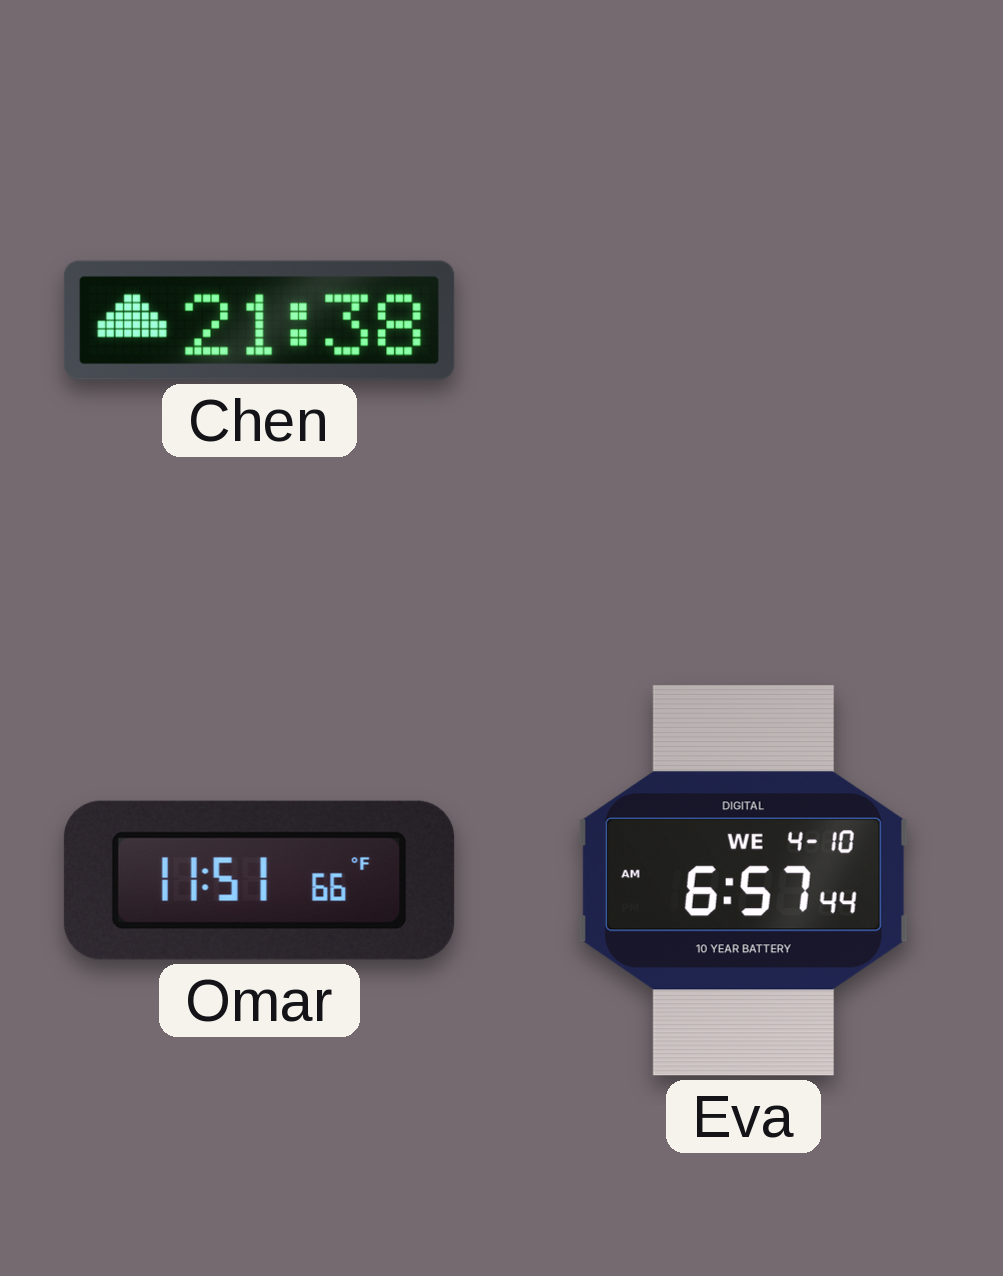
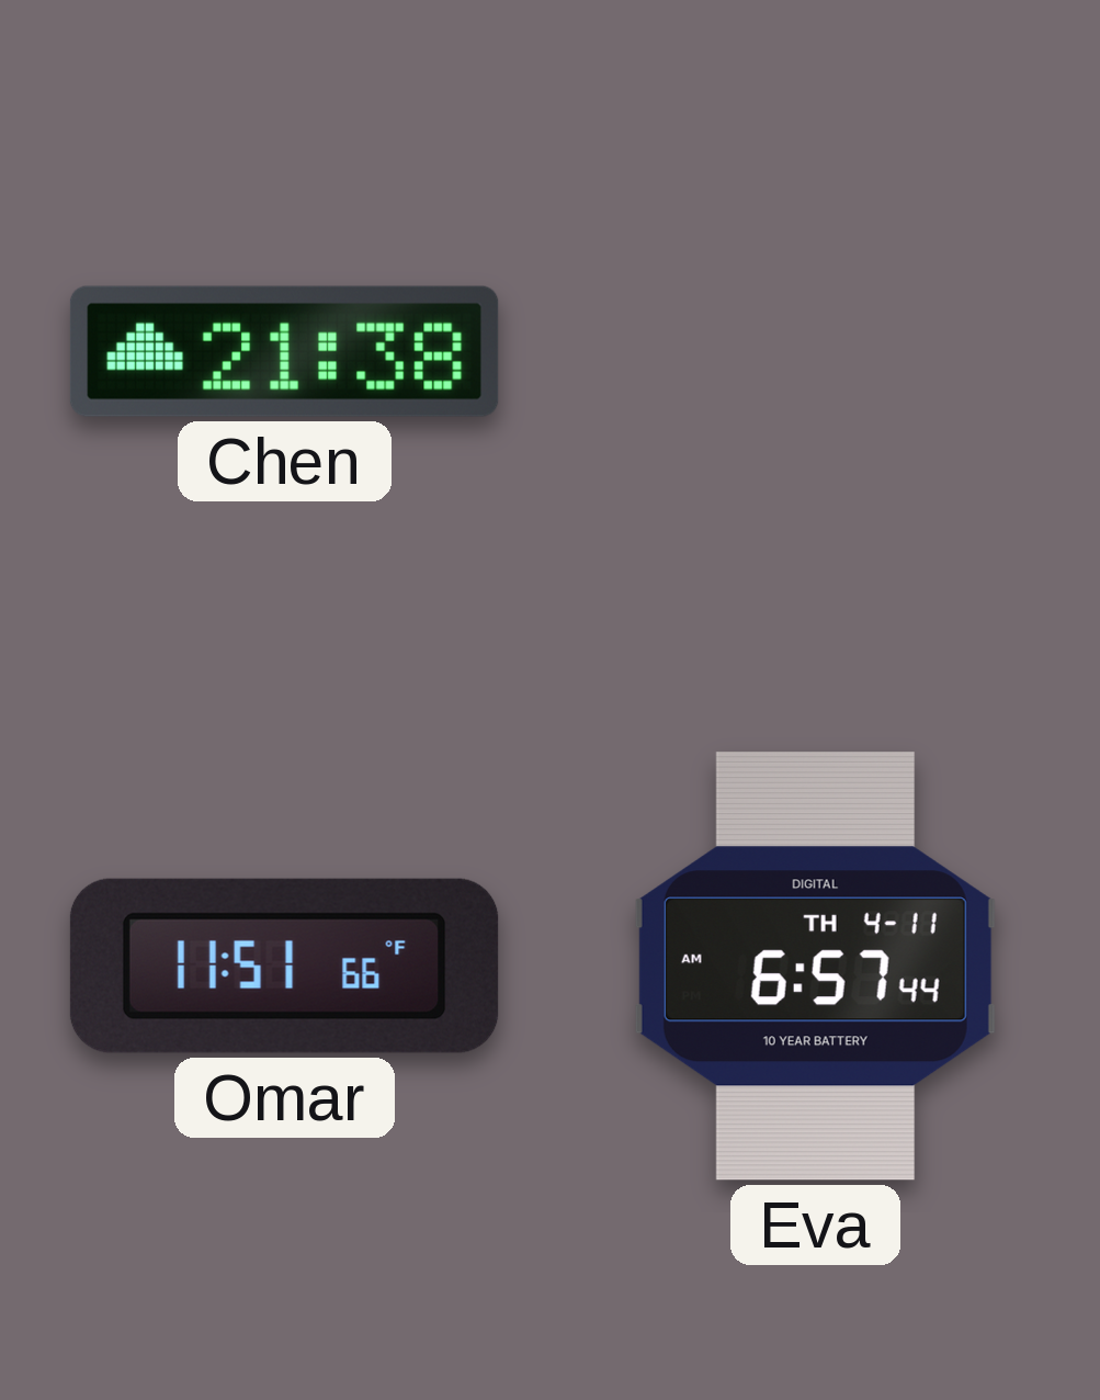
Eva date: WE 4-10 -> TH 4-11 (815, 967)
